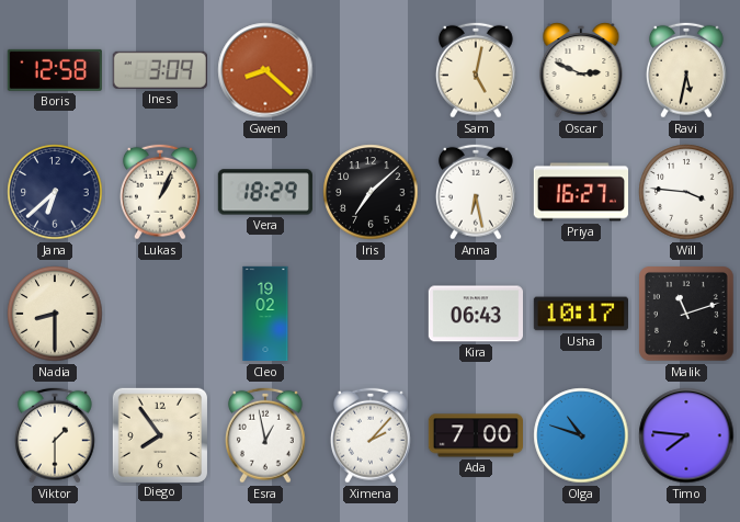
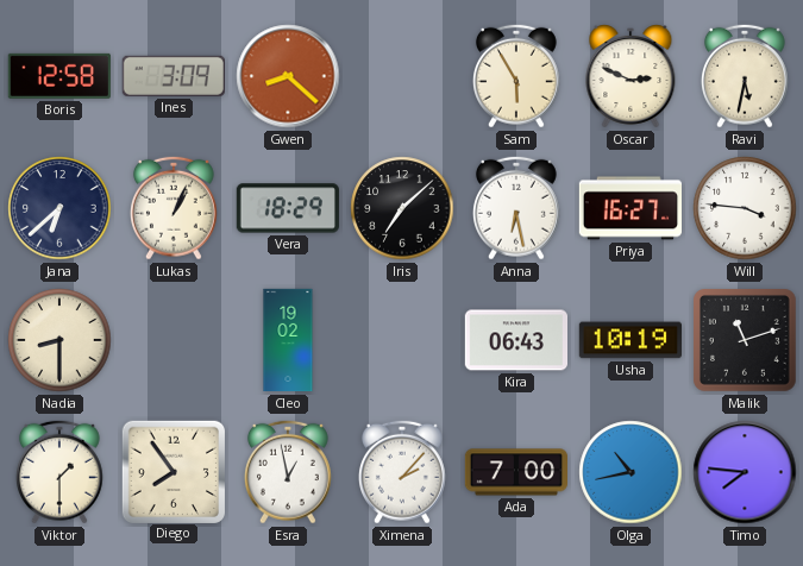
Sam: 5:02 -> 5:55 (516, 76)
Usha: 10:17 -> 10:19 (629, 340)
Olga: 10:48 -> 10:43 (631, 472)
